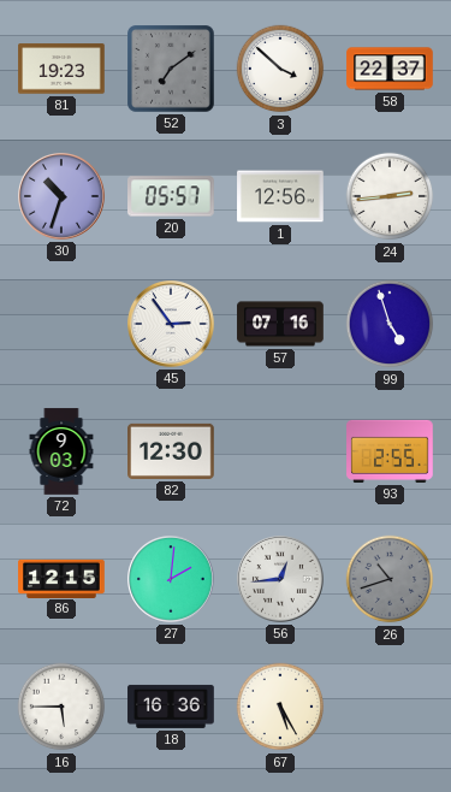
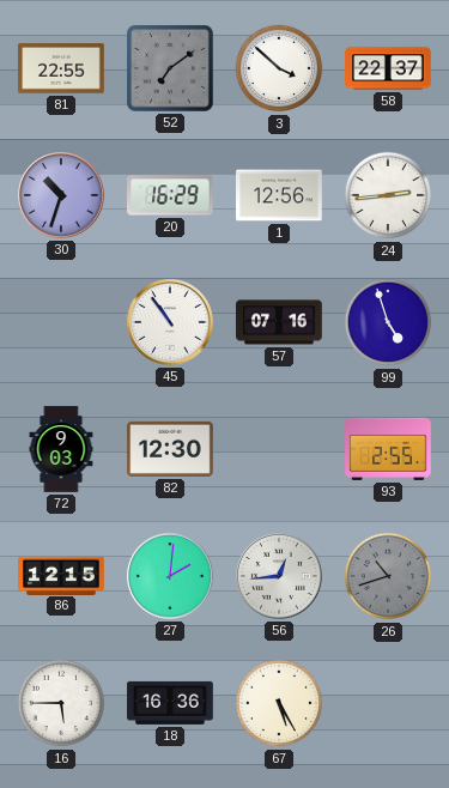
81: 19:23 -> 22:55 (61, 68)
20: 05:57 -> 16:29 (171, 195)
45: 2:54 -> 10:54 (171, 323)
